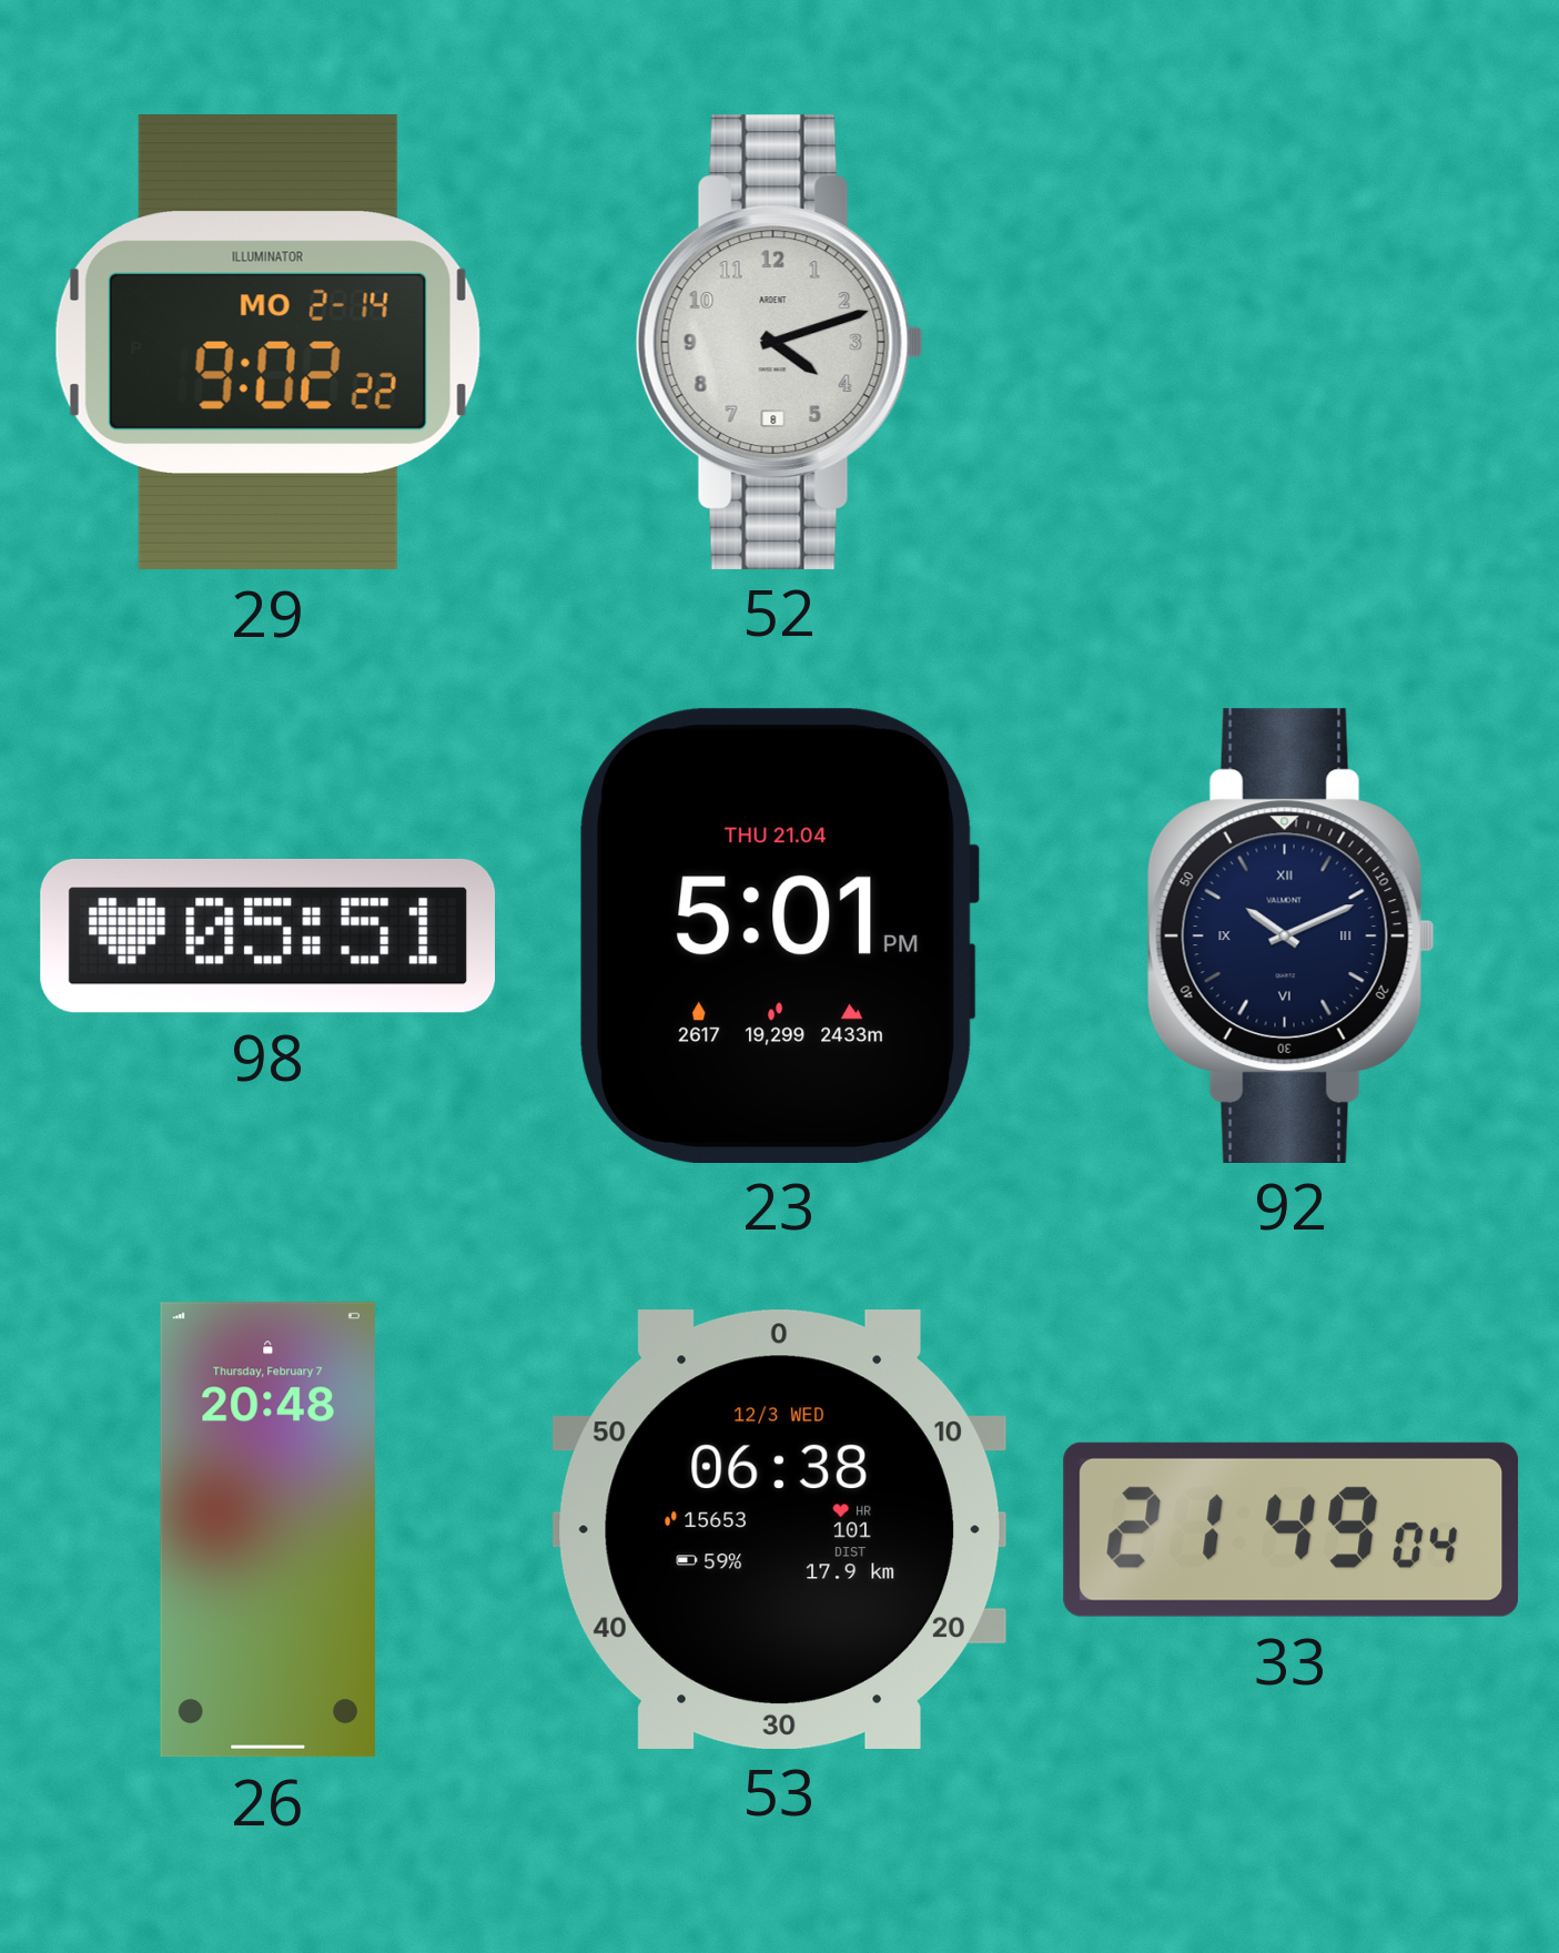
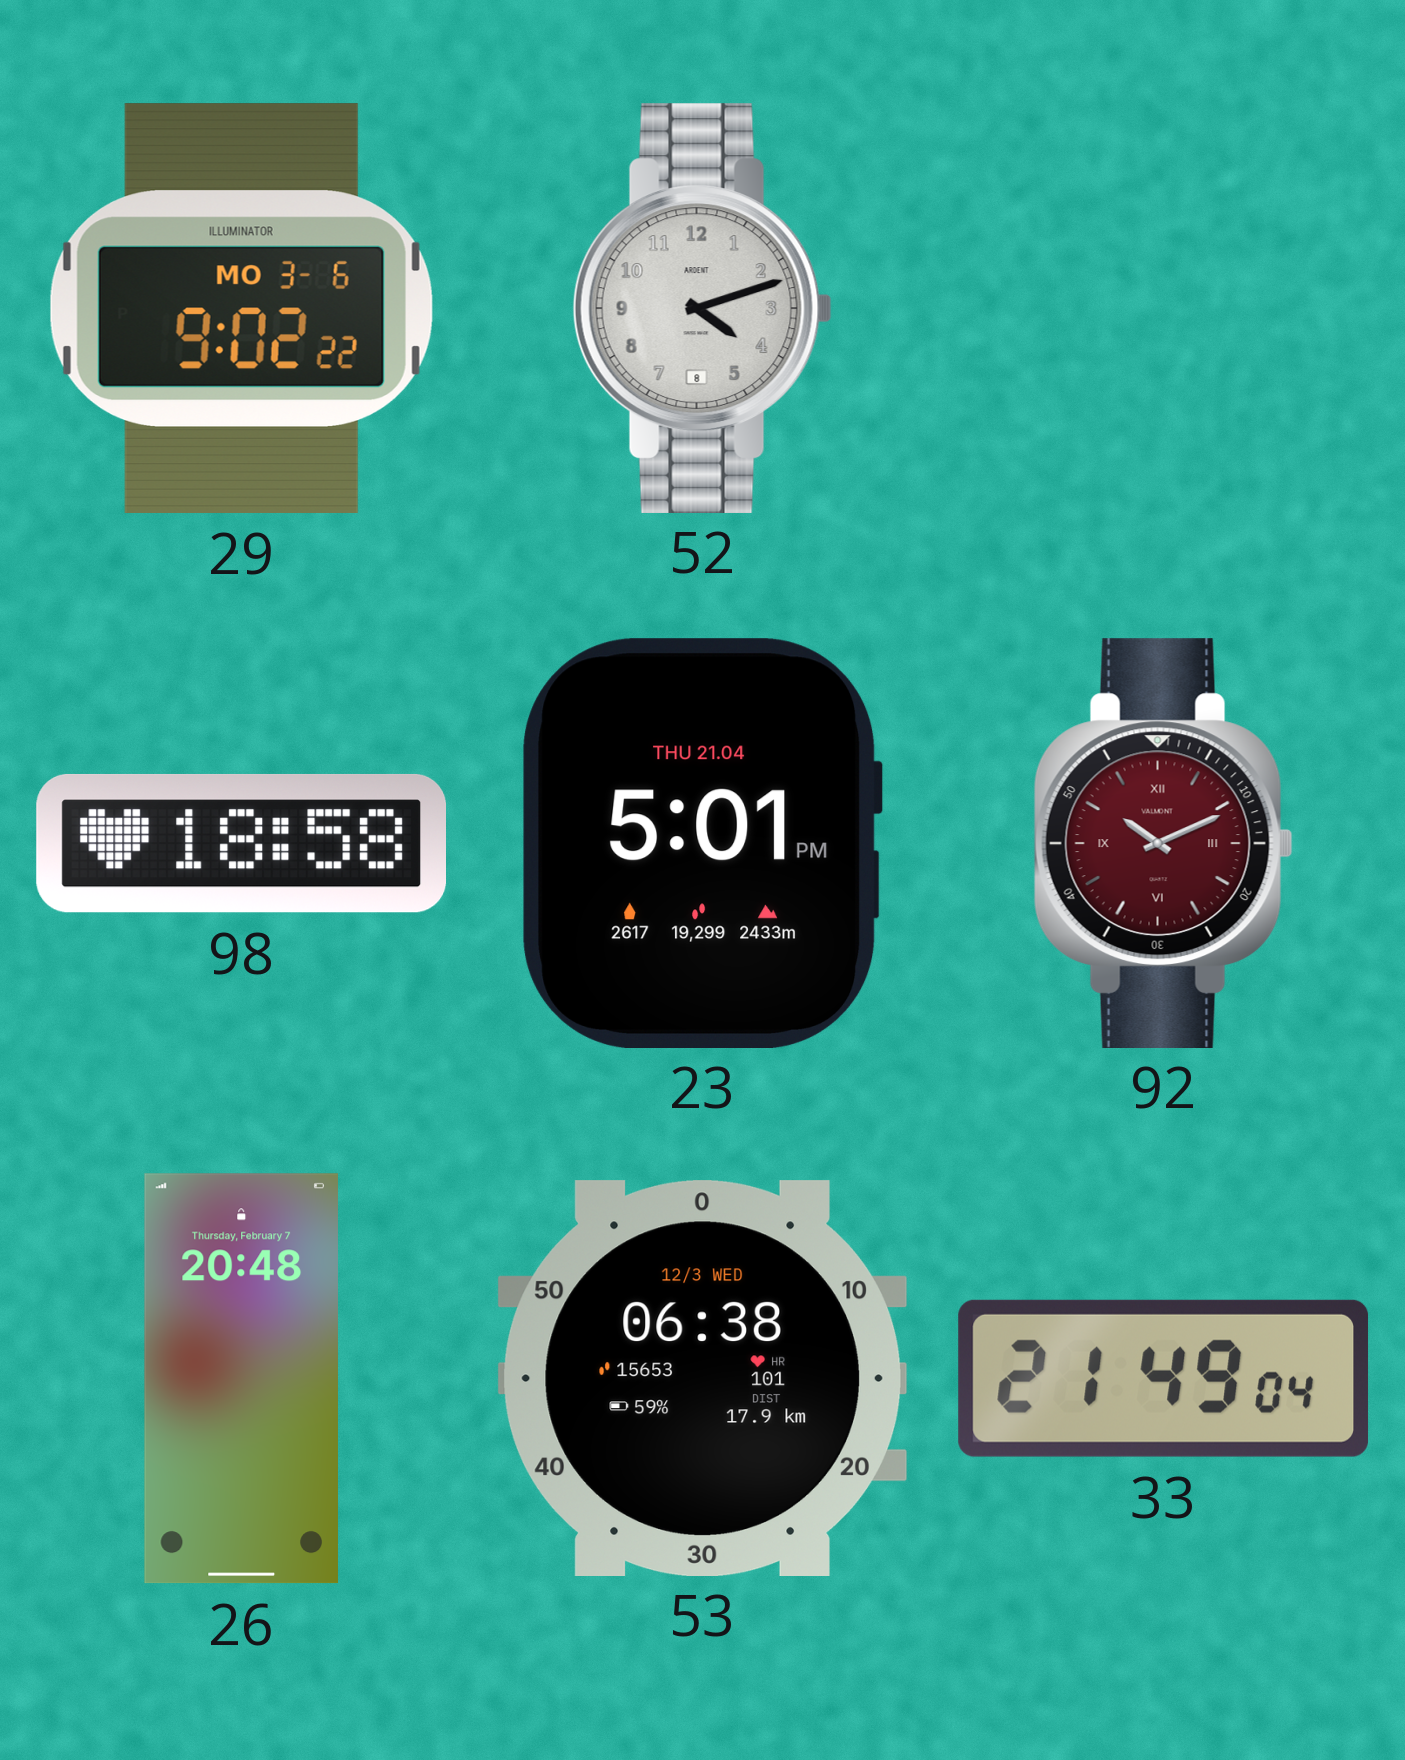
29 date: MO 2-14 -> MO 3-6 (241, 308)
98: 05:51 -> 18:58 (241, 843)
92 dial: navy -> burgundy (1163, 843)
